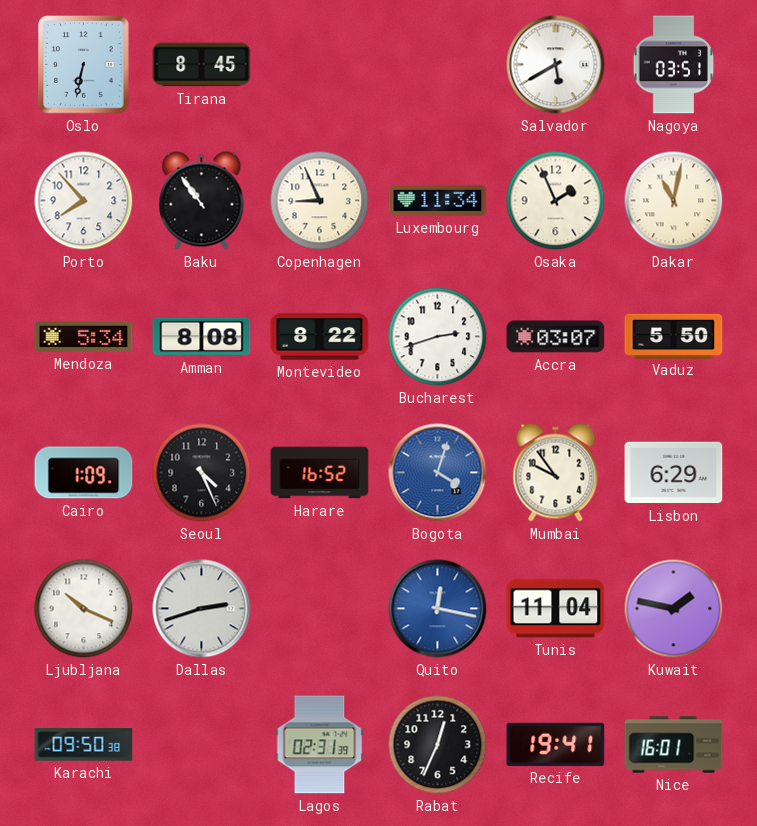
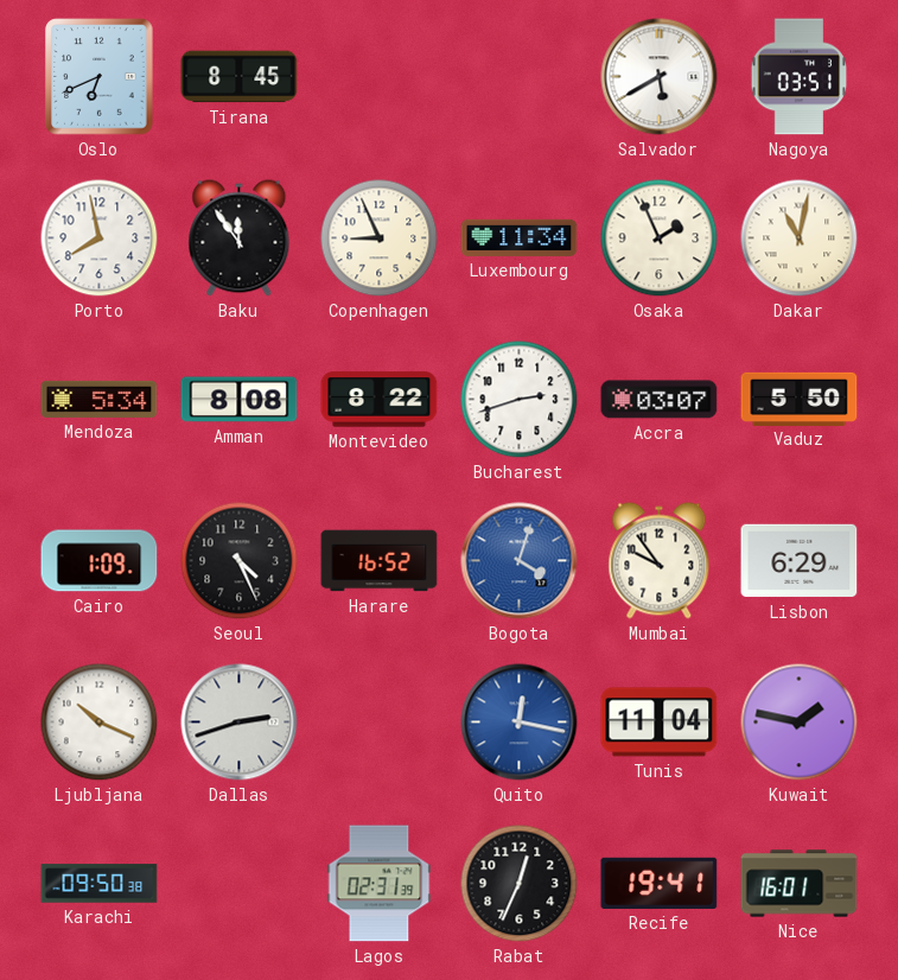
Oslo: 6:32 -> 6:41 (100, 77)
Porto: 7:53 -> 7:58 (100, 238)
Baku: 10:54 -> 11:54 (240, 238)
